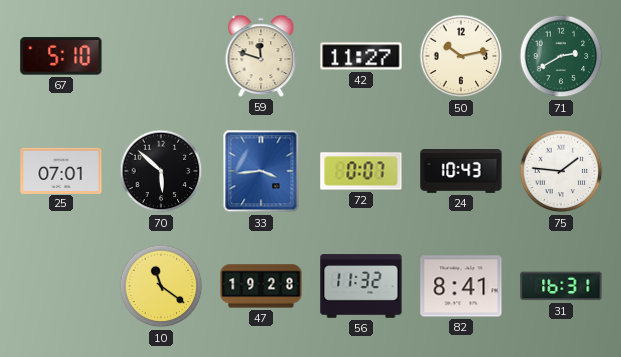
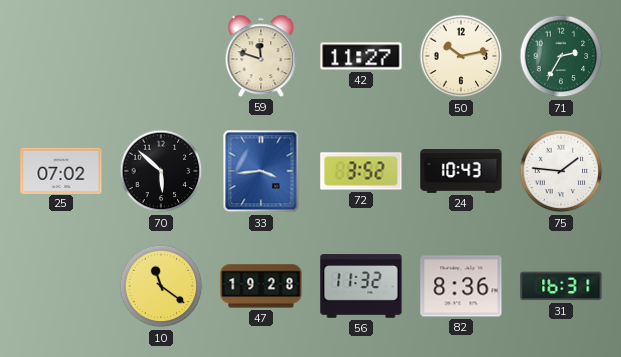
67: 5:10 -> none (61, 56)
71: 2:40 -> 2:35 (561, 56)
25: 07:01 -> 07:02 (61, 170)
72: 0:07 -> 3:52 (361, 171)
82: 8:41 -> 8:36 (461, 286)
